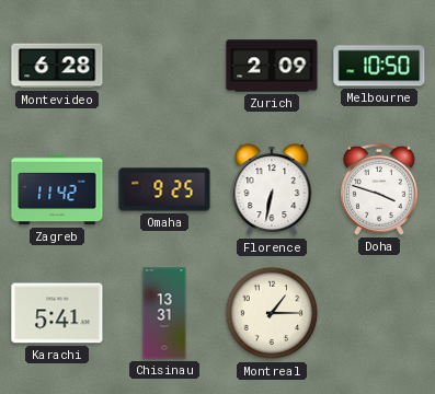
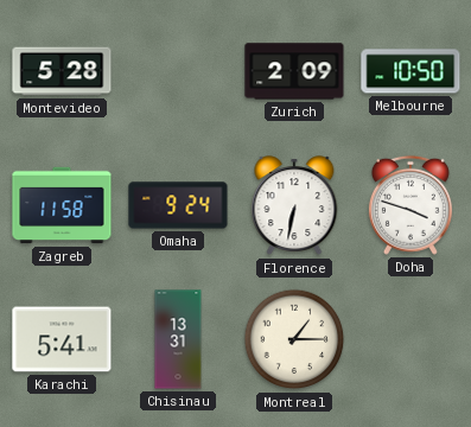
Montevideo: 6:28 -> 5:28 (62, 71)
Zagreb: 11:42 -> 11:58 (62, 205)
Omaha: 9:25 -> 9:24 (178, 205)
